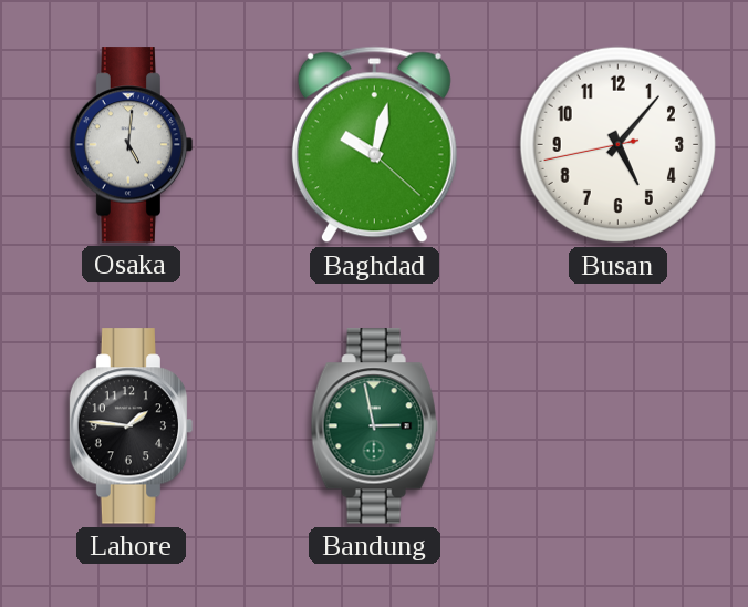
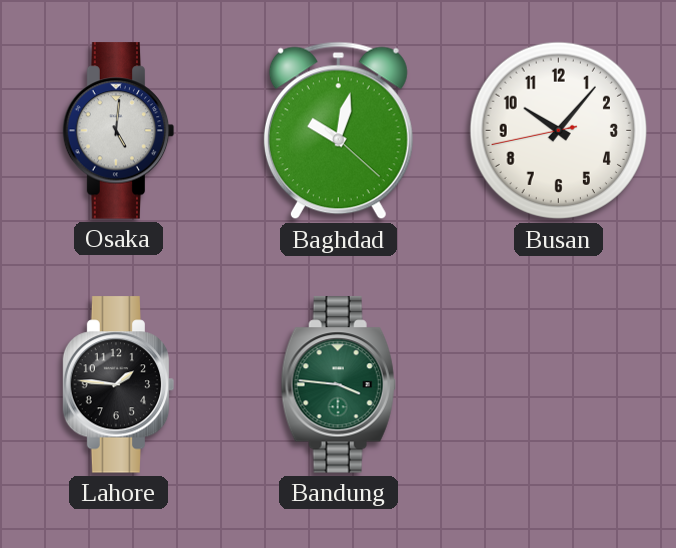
Busan: 5:06 -> 10:06 (559, 131)
Bandung: 2:58 -> 3:46 (338, 385)
